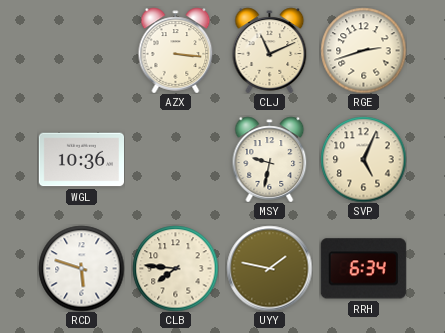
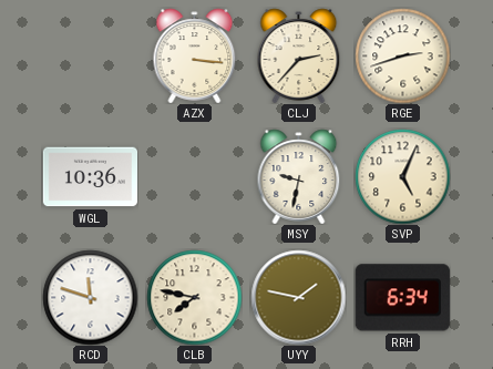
CLJ: 11:11 -> 2:37 (299, 55)
RCD: 5:48 -> 11:48 (90, 297)
CLB: 7:46 -> 7:47 (194, 297)
